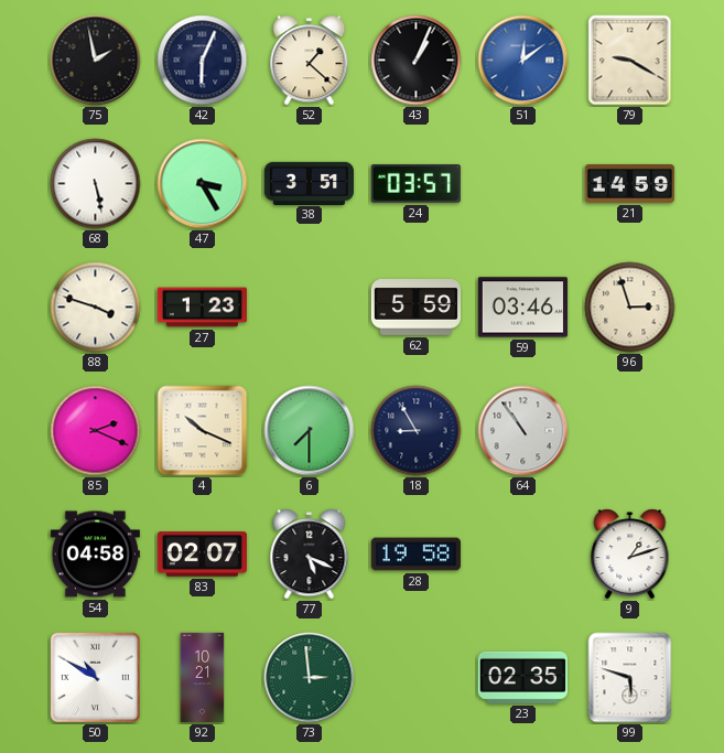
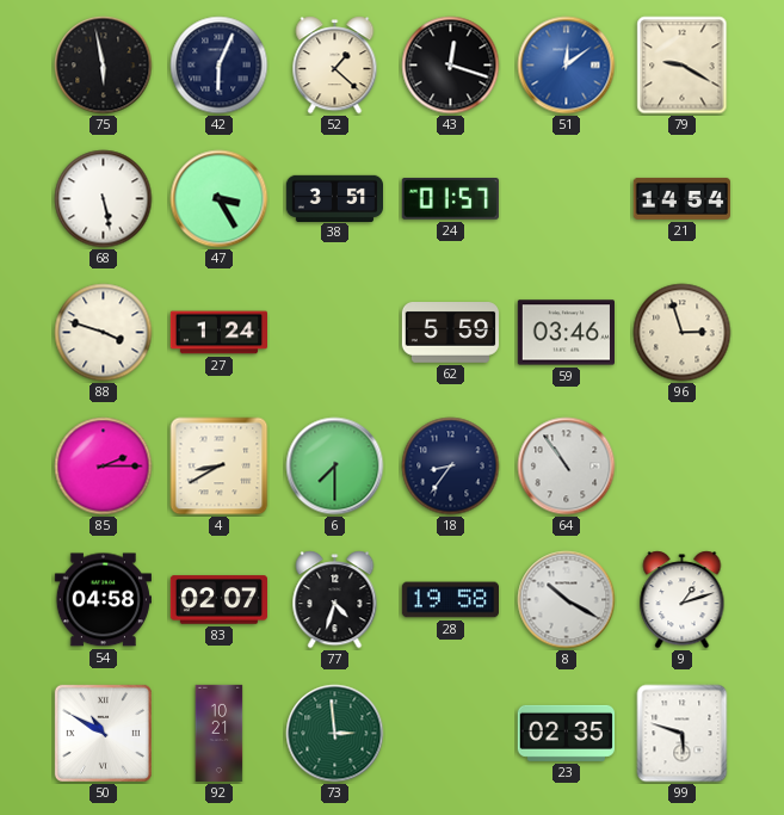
75: 1:58 -> 5:58 (104, 66)
43: 1:04 -> 12:18 (451, 66)
24: 03:57 -> 01:57 (450, 199)
21: 14:59 -> 14:54 (681, 198)
27: 1:23 -> 1:24 (218, 333)
85: 2:19 -> 2:15 (104, 467)
4: 10:19 -> 8:40 (220, 467)
18: 8:55 -> 8:36 (451, 467)
77: 5:19 -> 4:33 (335, 600)
8: none -> 10:20 (567, 600)
